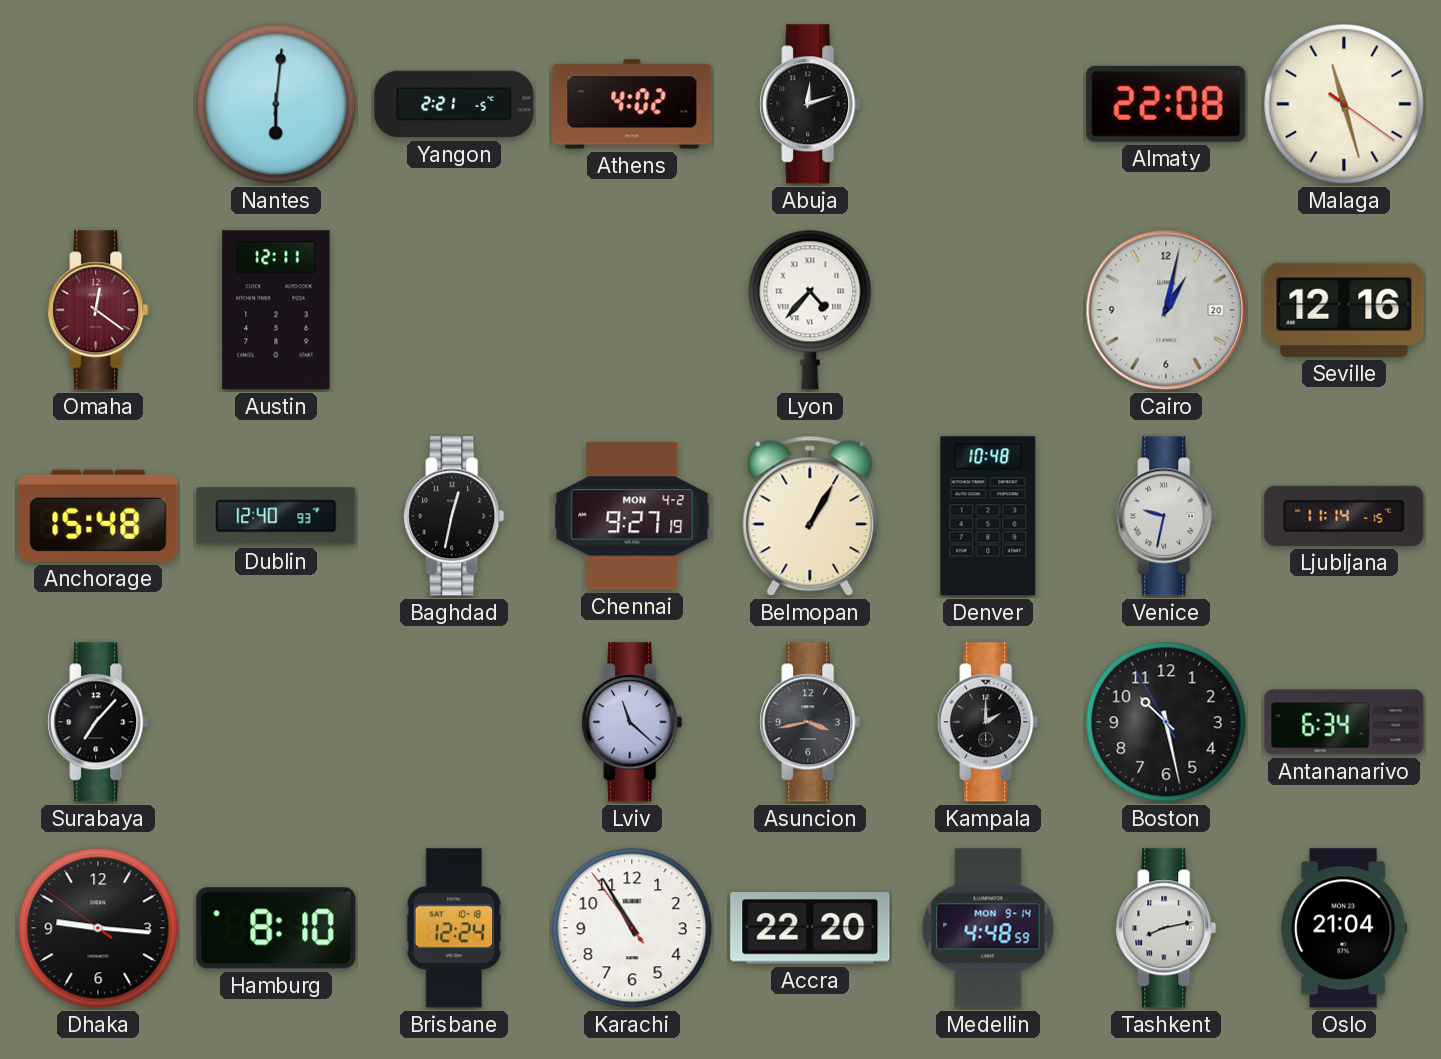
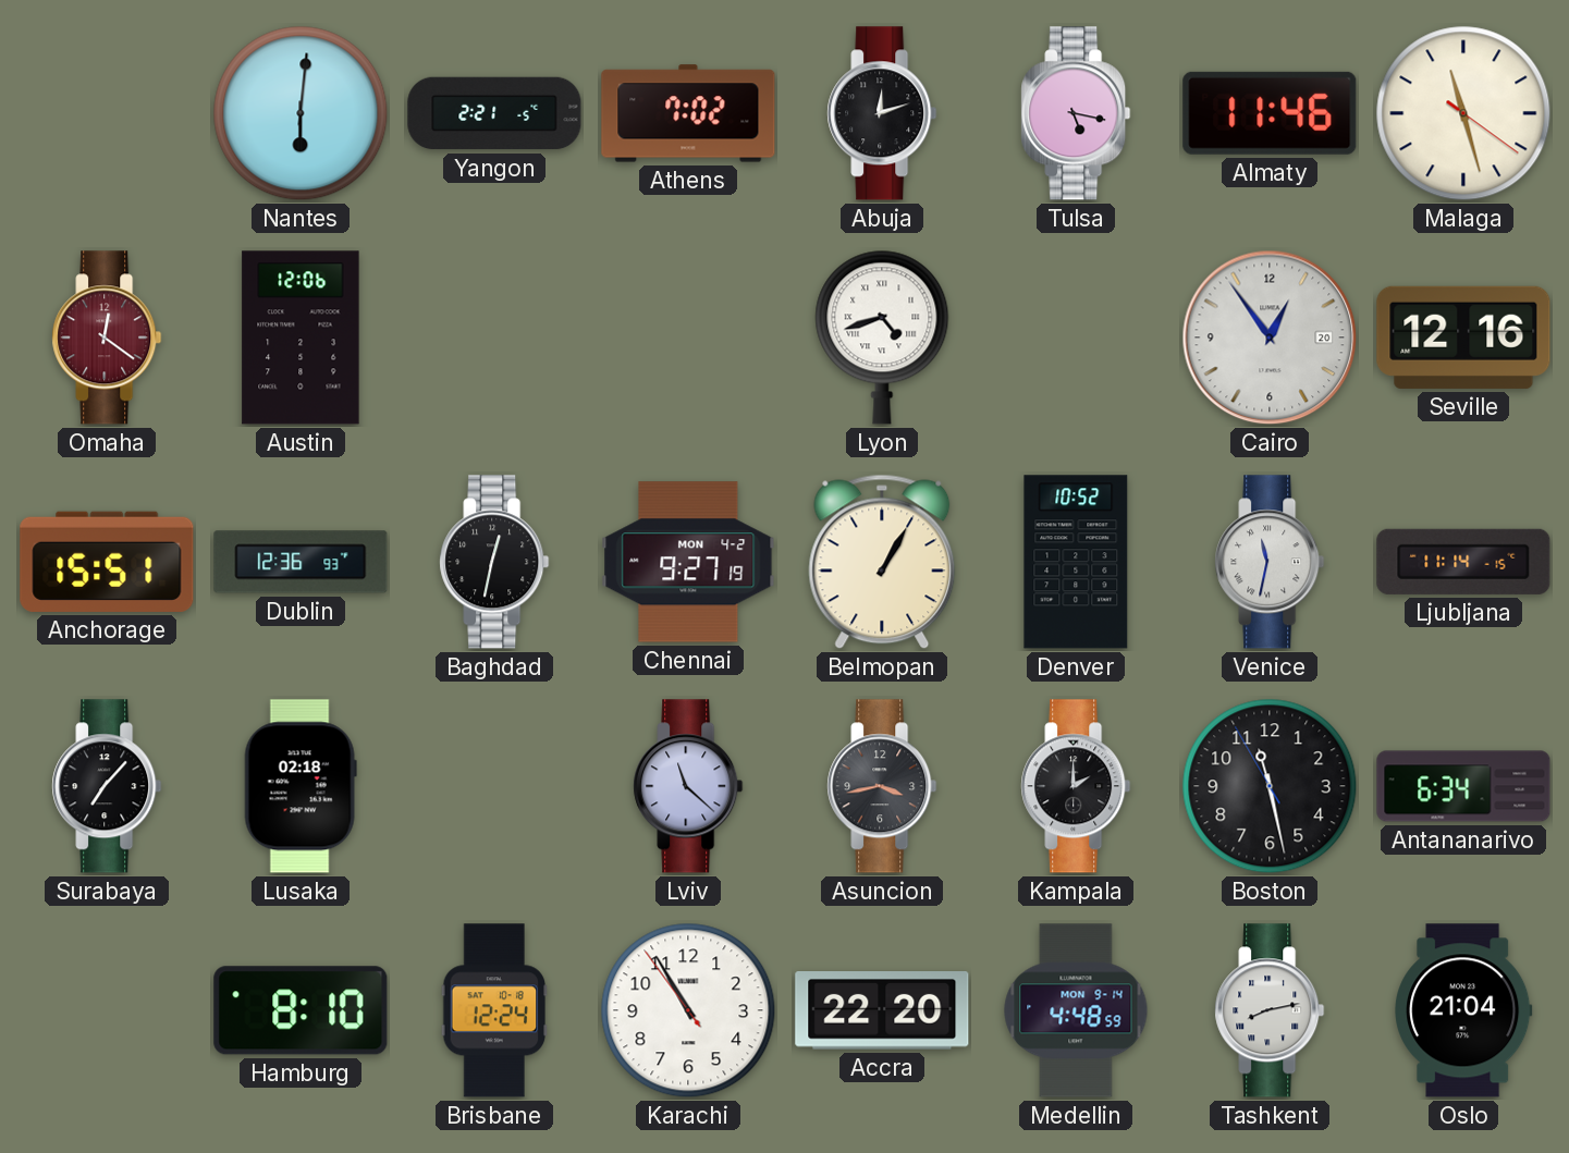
Athens: 4:02 -> 7:02 (688, 113)
Tulsa: none -> 5:17 (1076, 113)
Almaty: 22:08 -> 11:46 (1270, 113)
Austin: 12:11 -> 12:06 (301, 338)
Lyon: 4:37 -> 4:42 (882, 338)
Cairo: 1:02 -> 12:54 (1270, 338)
Anchorage: 15:48 -> 15:51 (107, 562)
Dublin: 12:40 -> 12:36 (301, 562)
Denver: 10:48 -> 10:52 (1076, 562)
Venice: 9:32 -> 11:32 (1270, 562)
Lusaka: none -> 02:18 (301, 786)
Boston: 10:27 -> 11:27 (1270, 786)
Dhaka: 9:15 -> none (98, 928)
